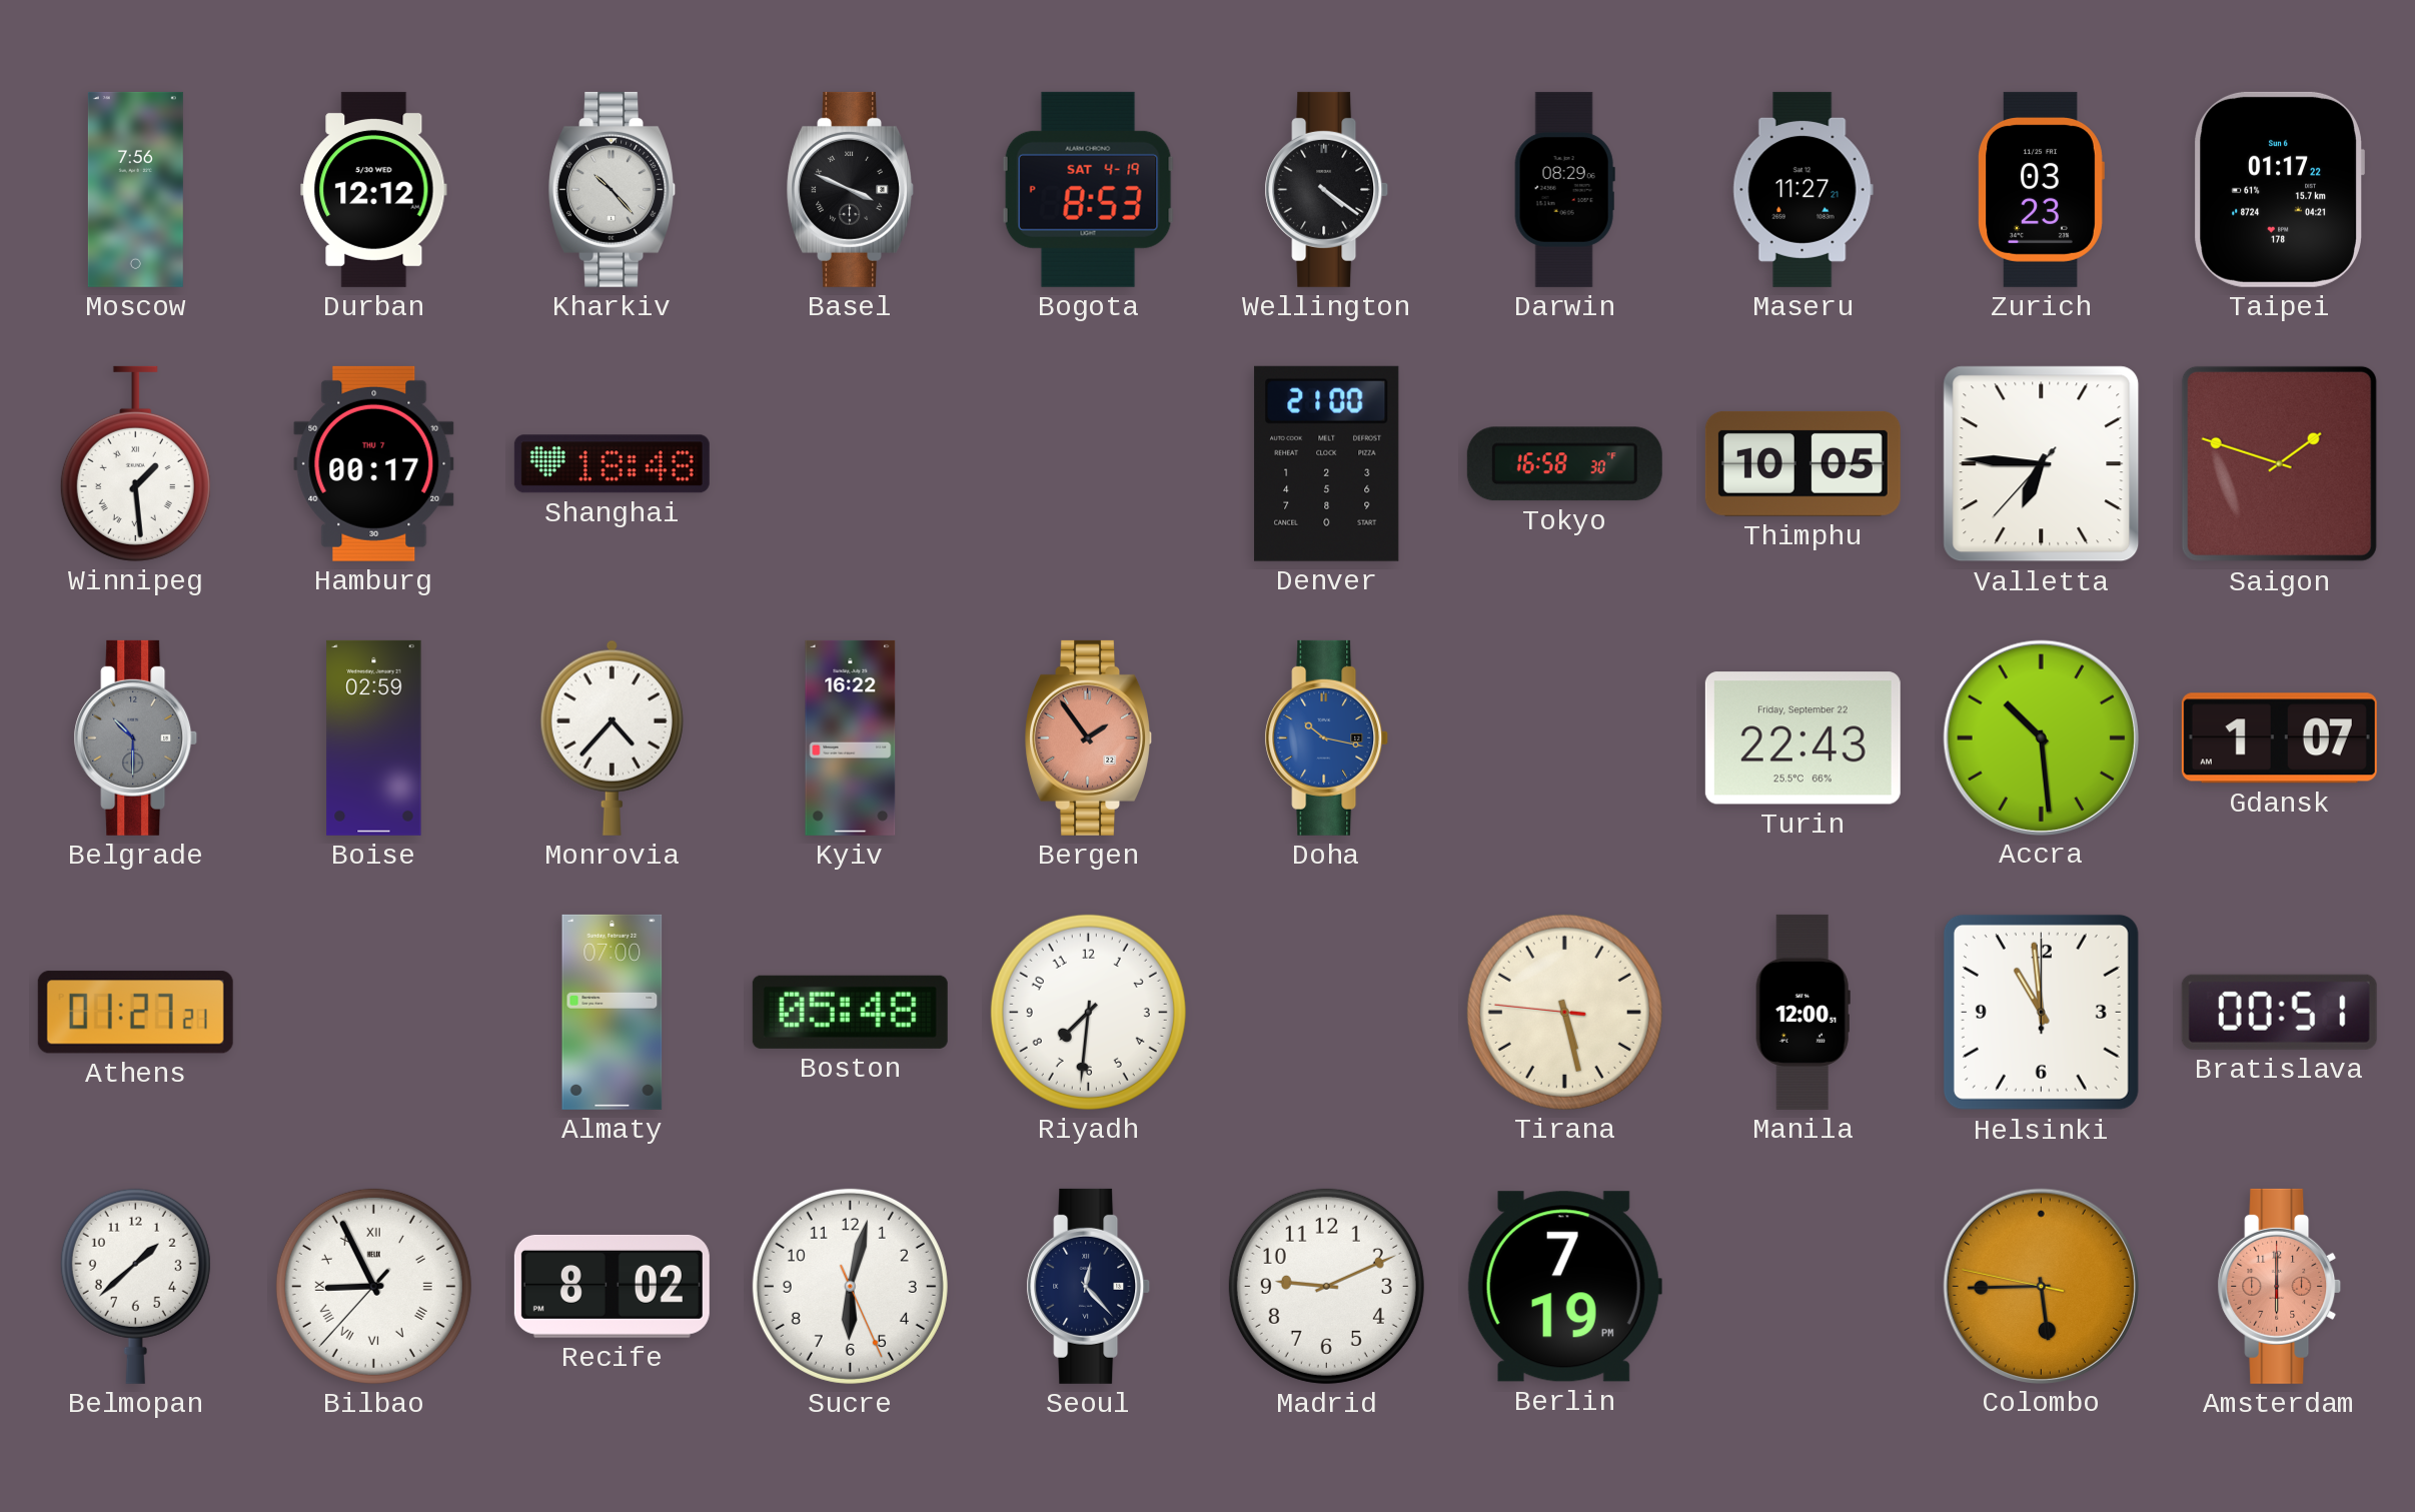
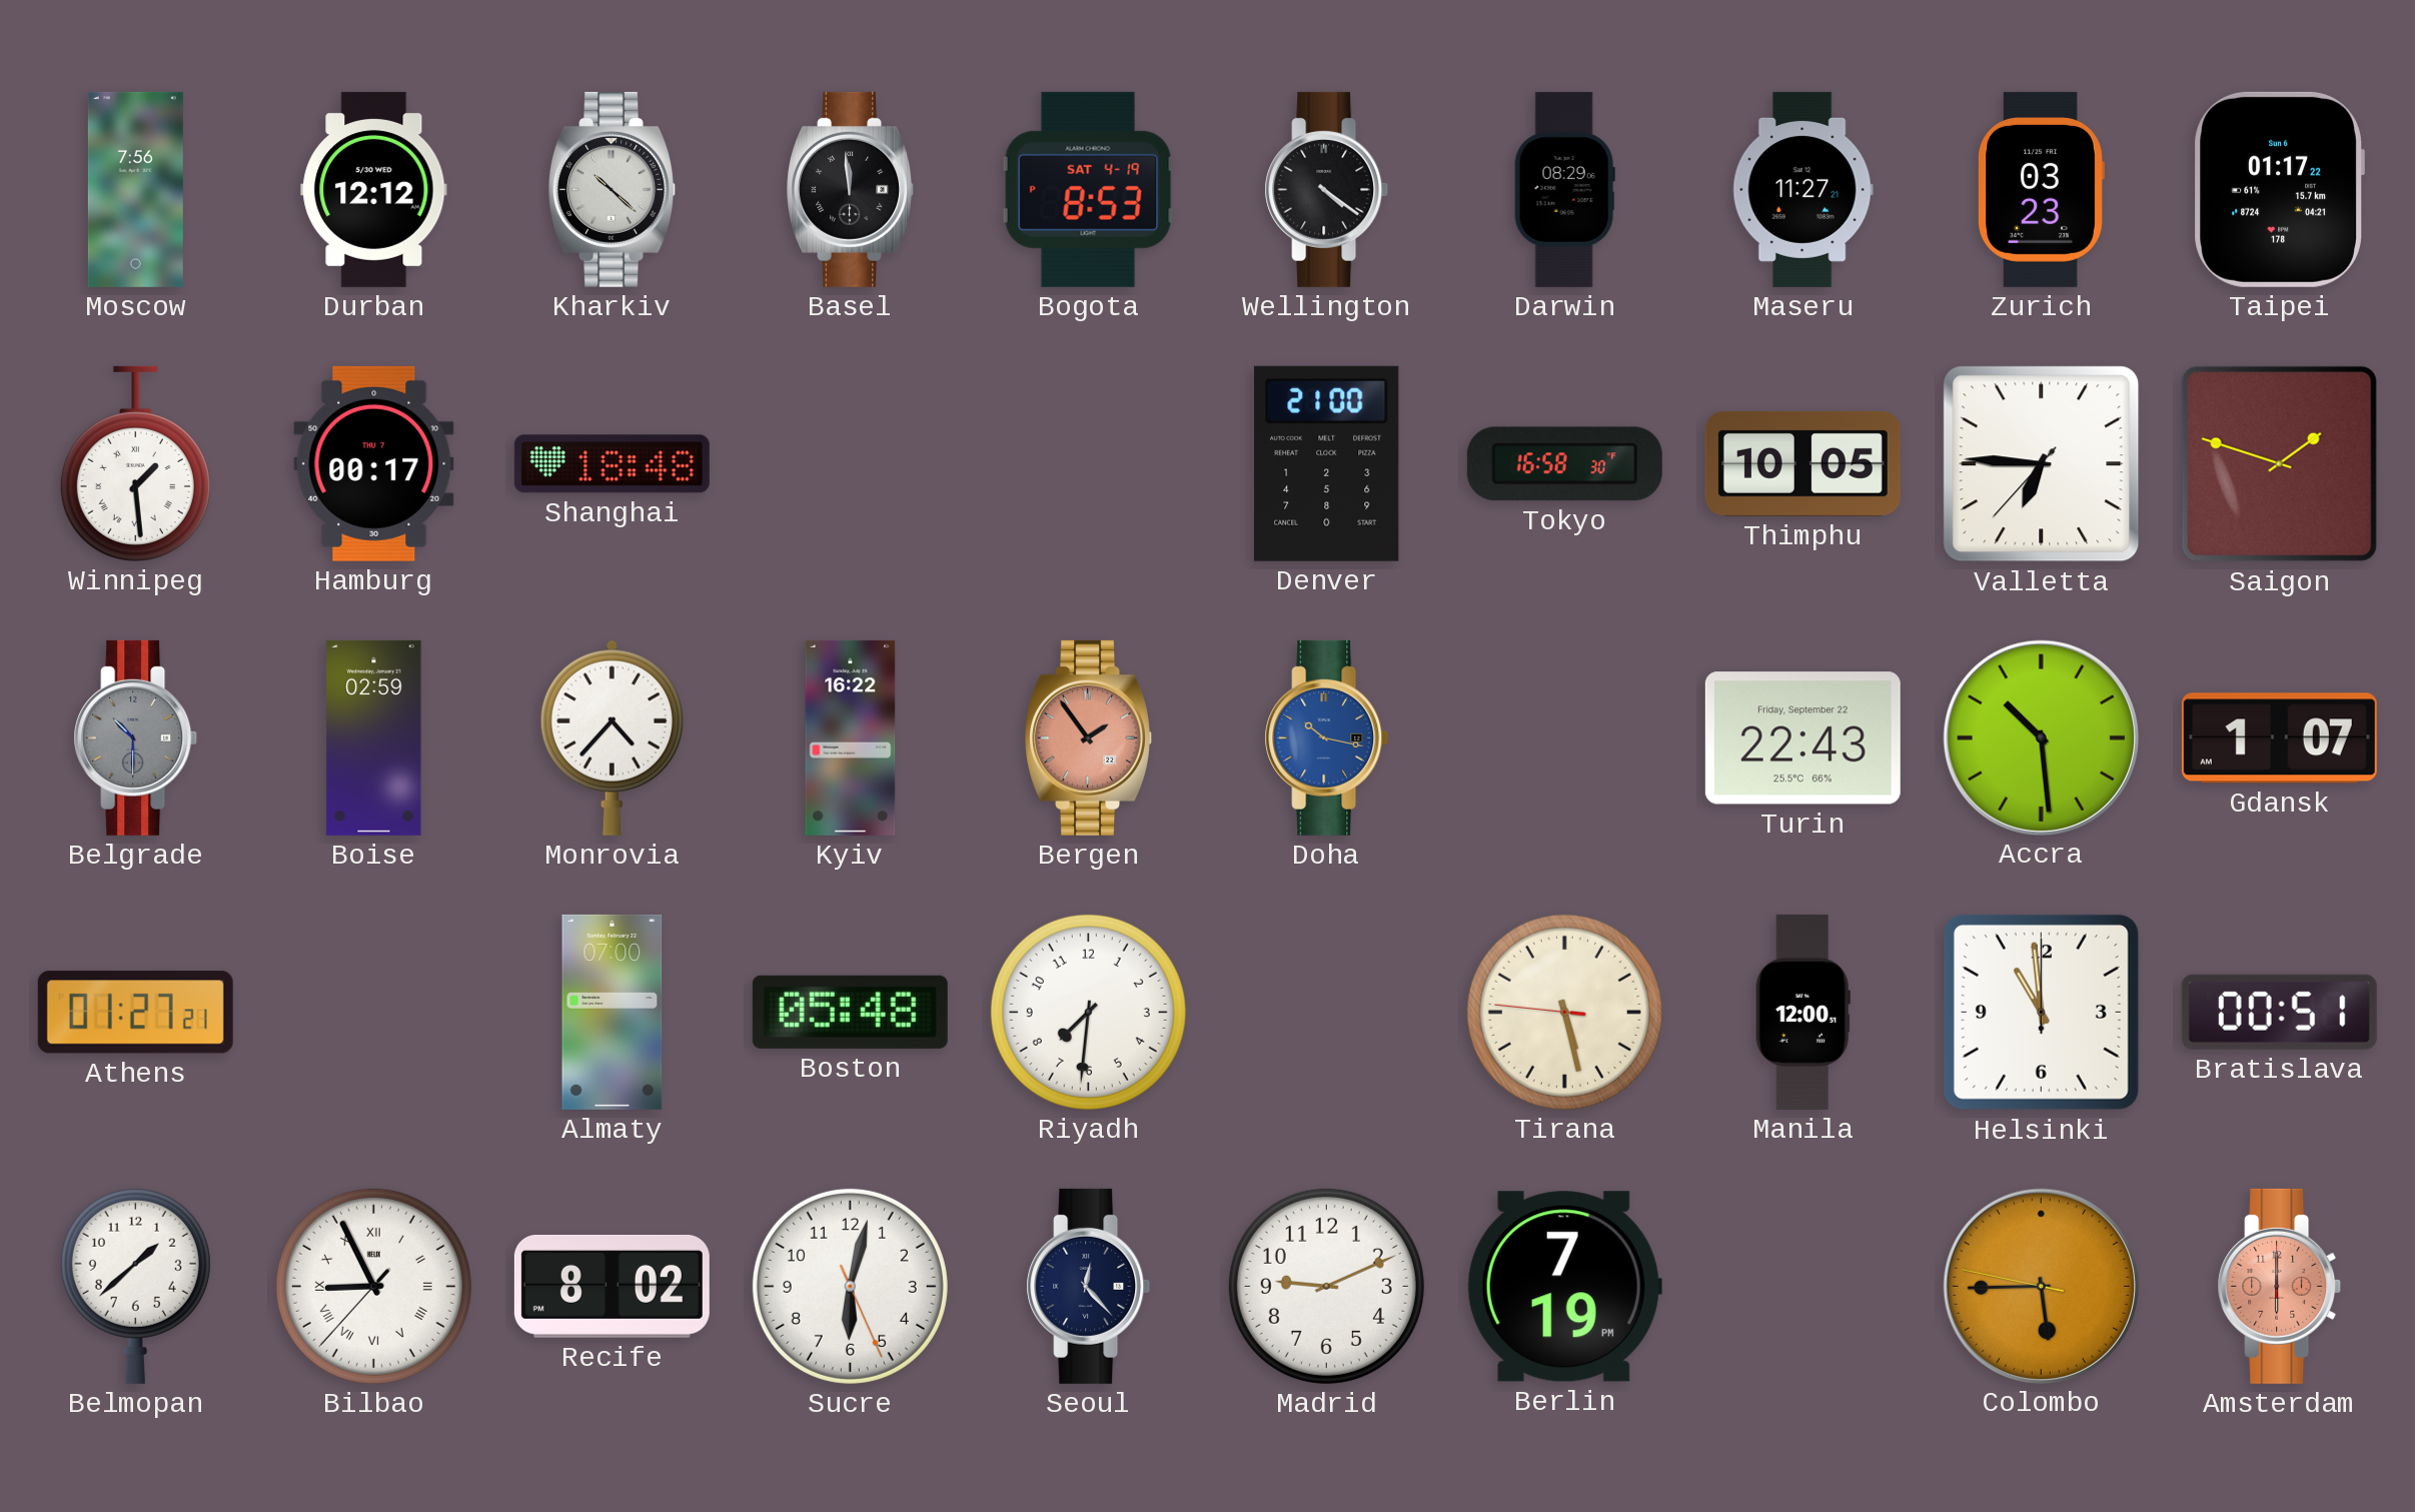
Kharkiv: 10:23 -> 10:22 (613, 189)
Basel: 3:49 -> 11:59 (851, 189)
